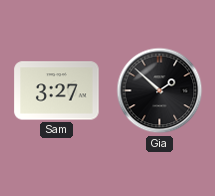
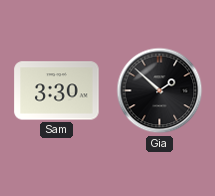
Sam: 3:27 -> 3:30 (57, 91)
